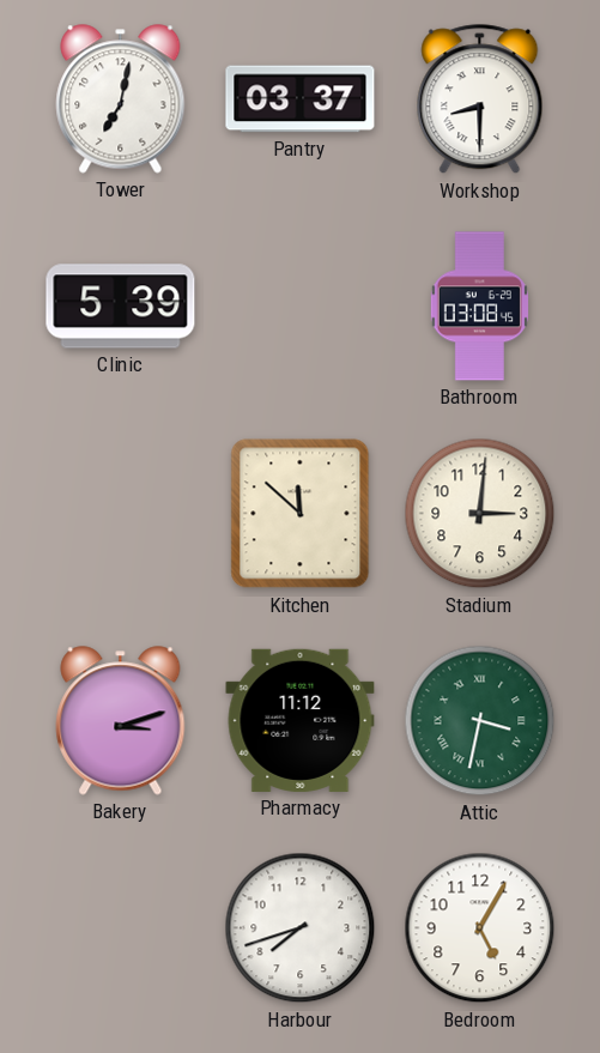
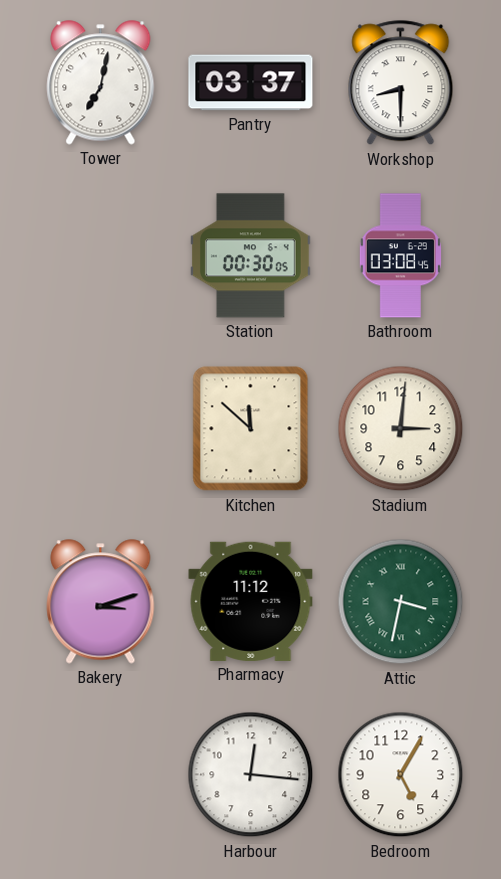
Clinic: 5:39 -> none (121, 307)
Station: none -> 00:30 (250, 256)
Harbour: 7:42 -> 12:16 (251, 775)
